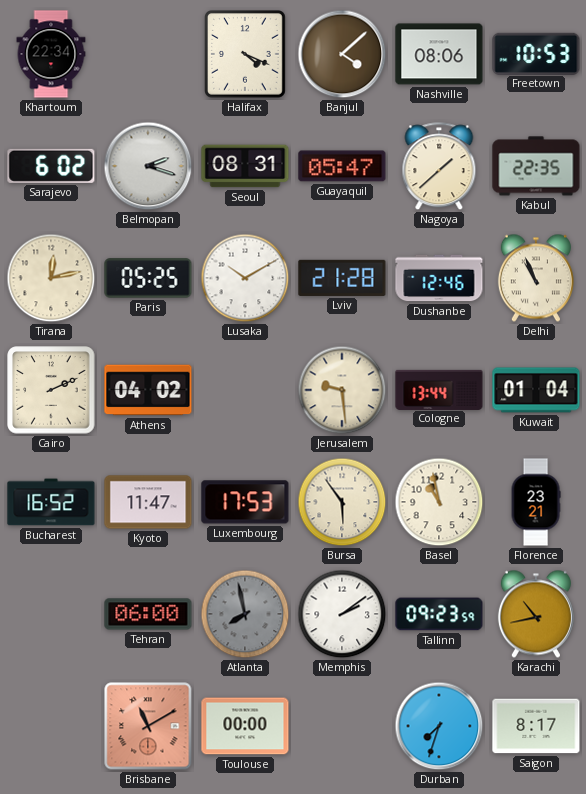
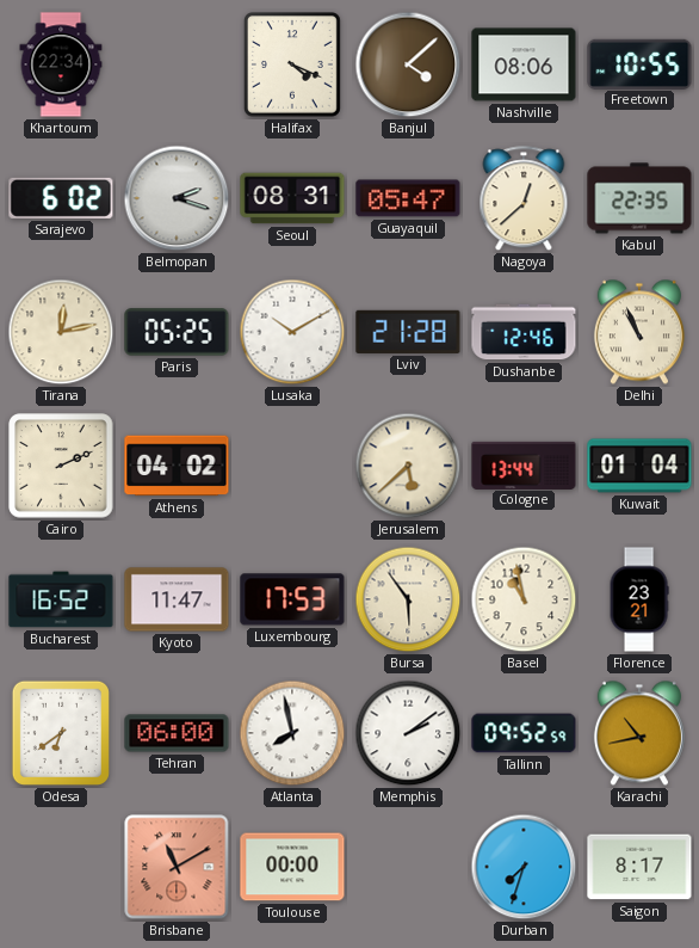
Freetown: 10:53 -> 10:55 (639, 63)
Nagoya: 1:38 -> 12:38 (524, 199)
Jerusalem: 9:29 -> 5:38 (408, 466)
Odesa: none -> 6:39 (61, 733)
Atlanta dial: grey -> white (292, 733)
Tallinn: 09:23 -> 09:52 (524, 733)
